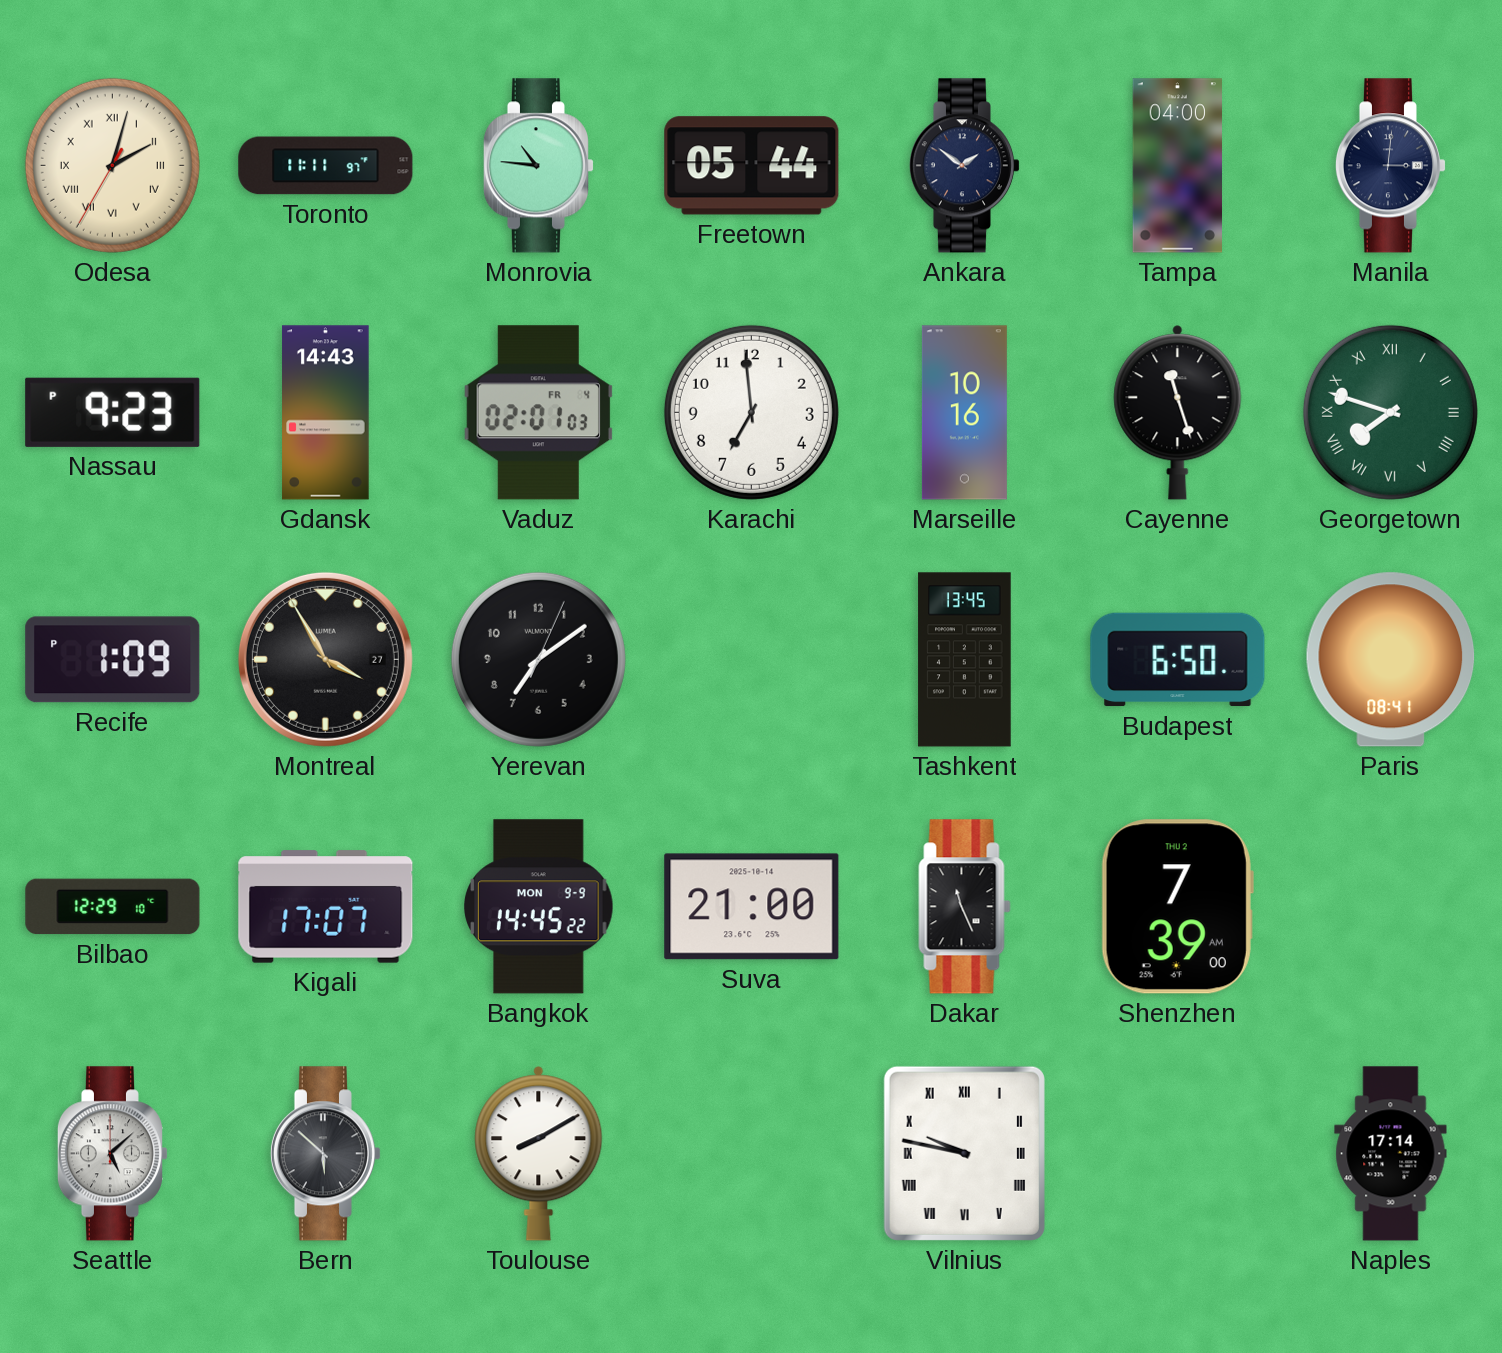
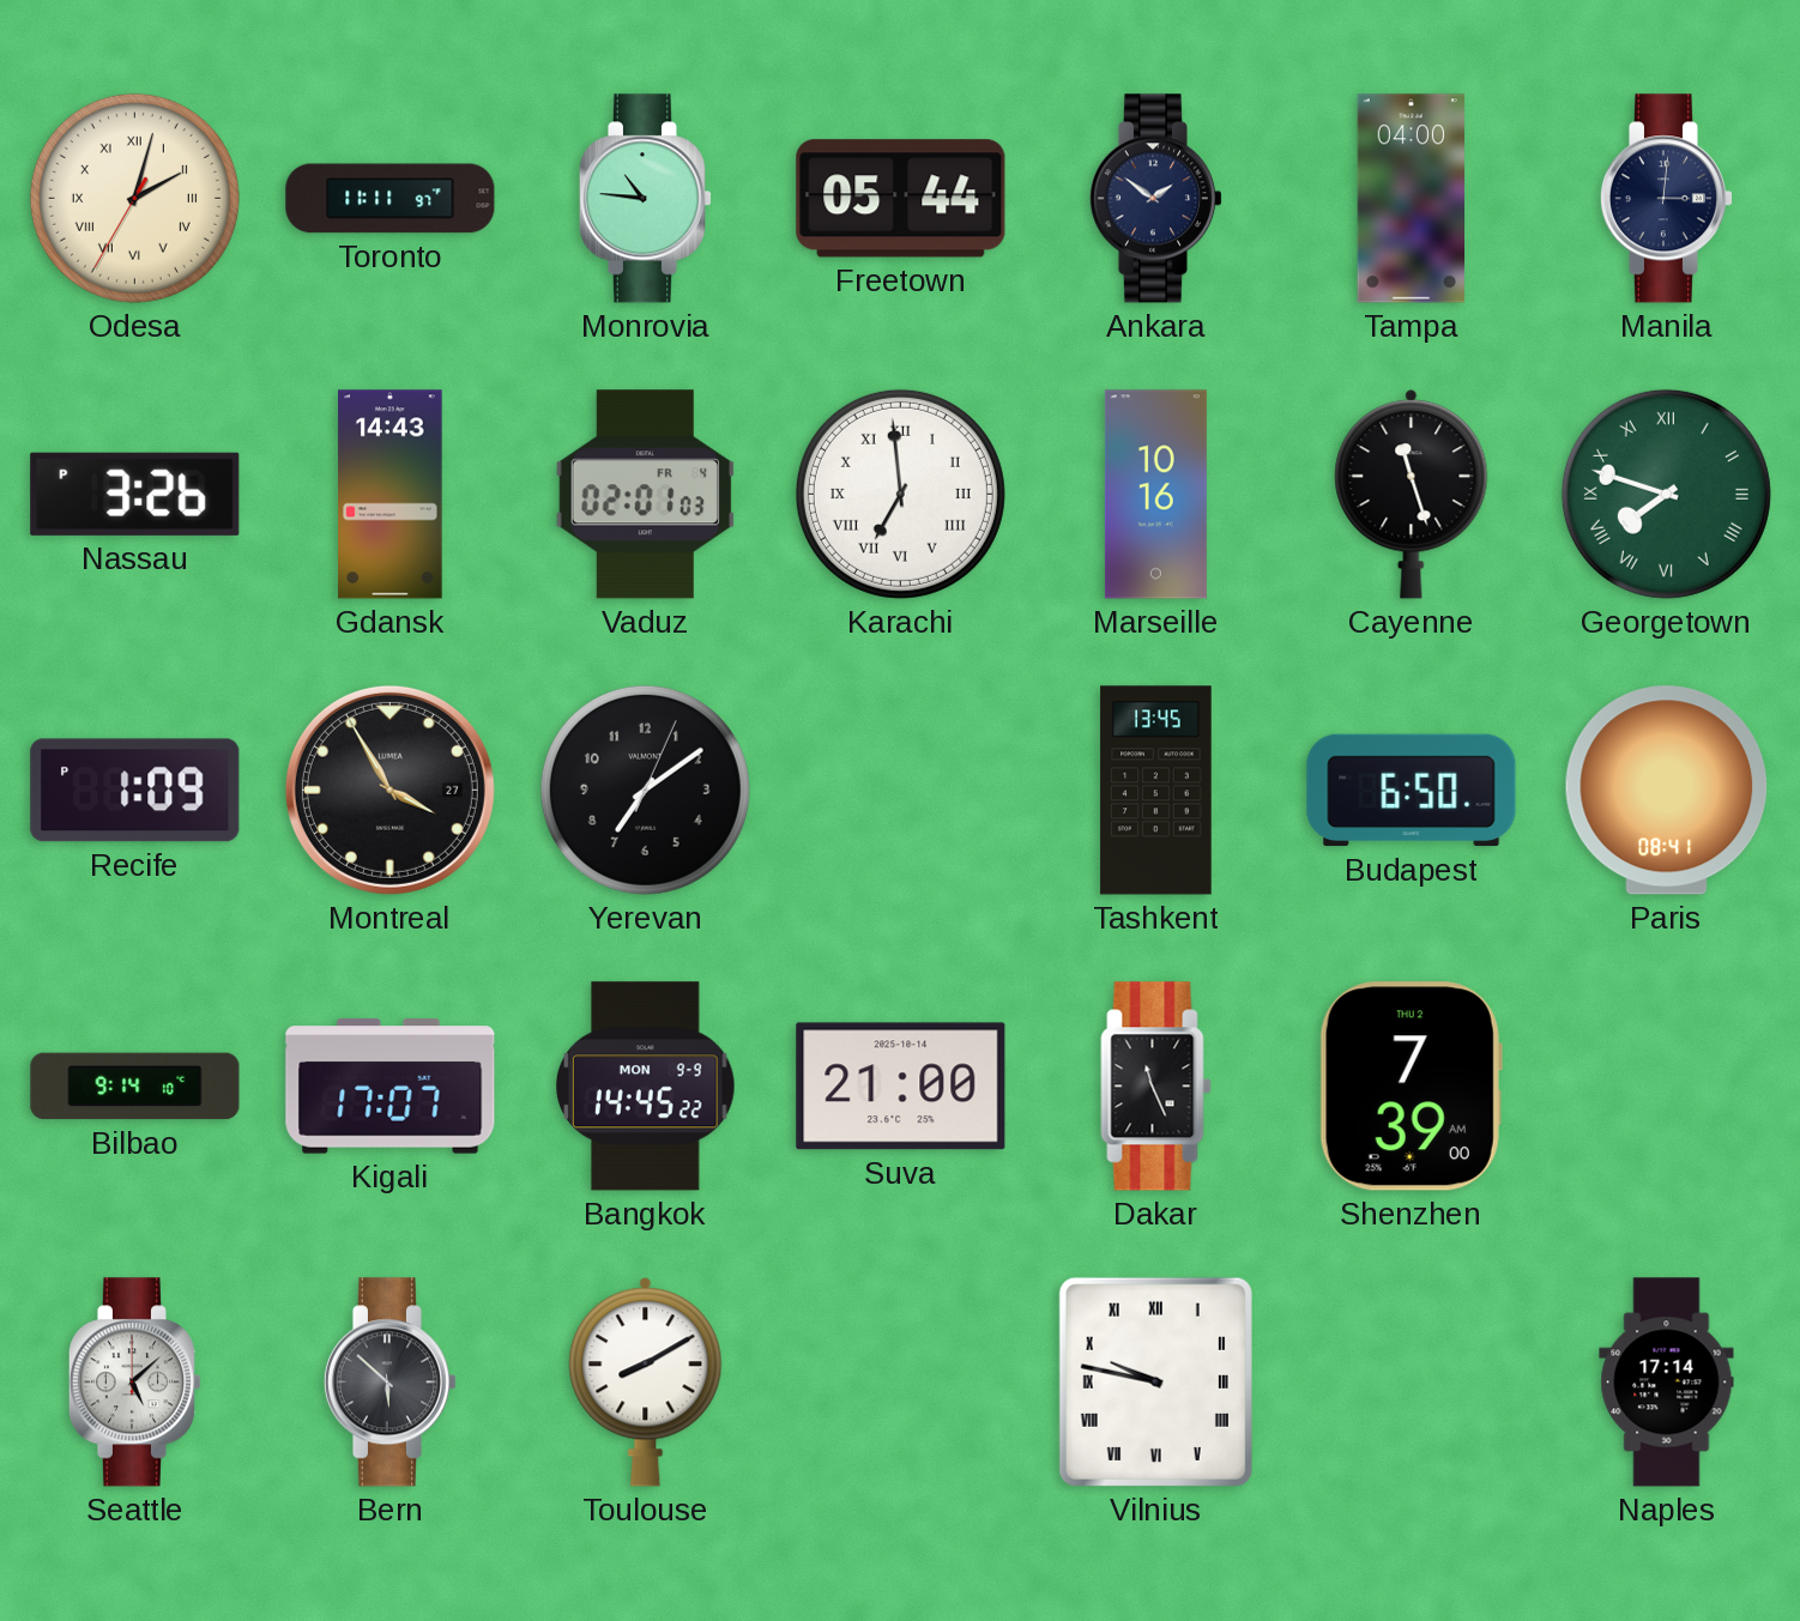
Nassau: 9:23 -> 3:26 (135, 494)
Karachi numerals: Arabic -> Roman (900, 494)
Bilbao: 12:29 -> 9:14 (135, 1087)
